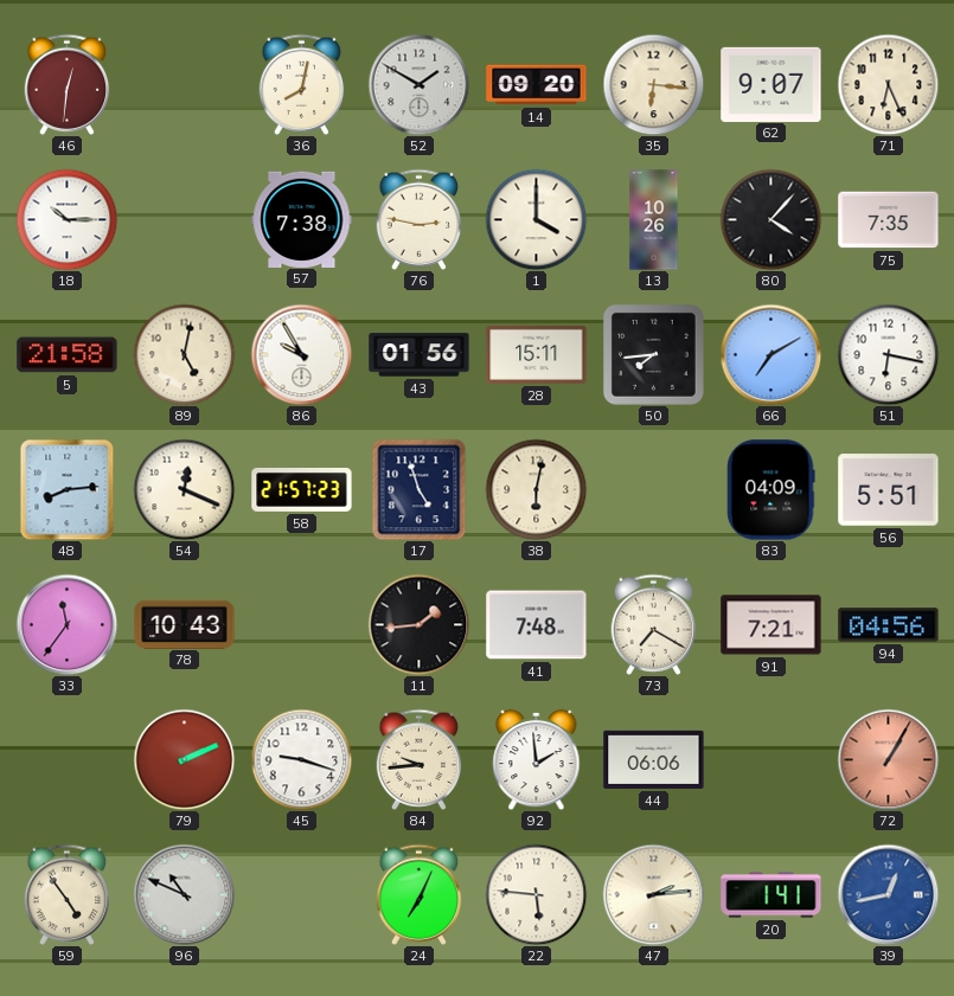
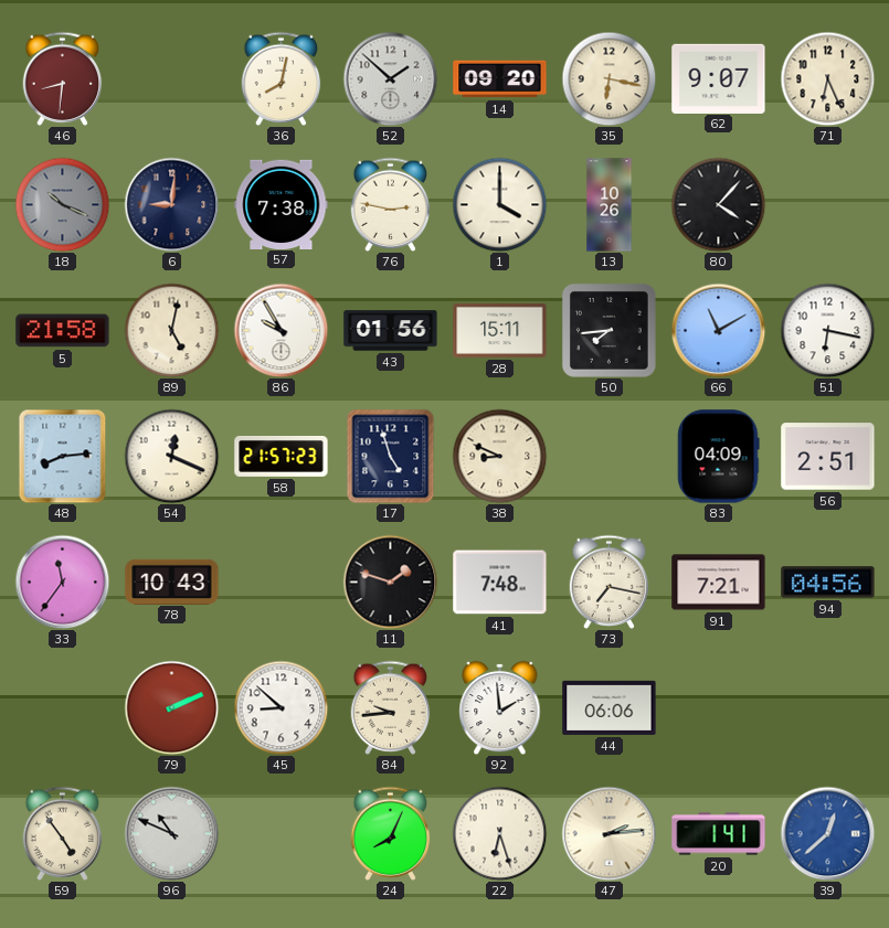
46: 12:31 -> 8:31 (63, 78)
52: 1:50 -> 1:52 (390, 78)
35: 6:16 -> 6:17 (608, 78)
18: 10:15 -> 10:19 (62, 204)
18 dial: white -> grey (62, 204)
6: none -> 9:01 (171, 204)
75: 7:35 -> none (889, 220)
66: 7:10 -> 11:10 (718, 330)
38: 6:02 -> 8:49 (499, 456)
56: 5:51 -> 2:51 (828, 457)
11: 1:44 -> 1:48 (390, 582)
73: 7:20 -> 7:17 (610, 582)
45: 9:18 -> 8:52 (281, 707)
72: 1:05 -> none (888, 759)
24: 7:04 -> 8:04 (391, 833)
22: 5:46 -> 6:27 (499, 833)
39: 12:43 -> 12:38 (827, 833)
